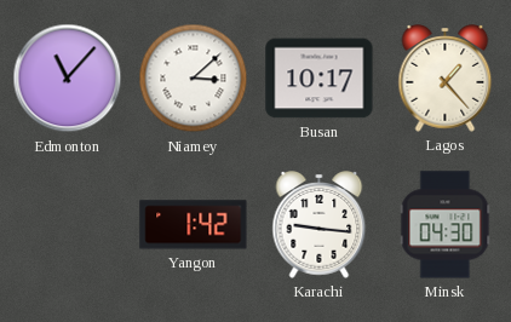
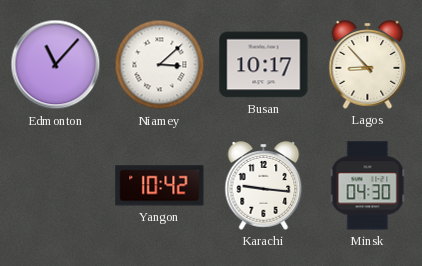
Lagos: 1:23 -> 8:53 (368, 65)
Yangon: 1:42 -> 10:42 (160, 186)
